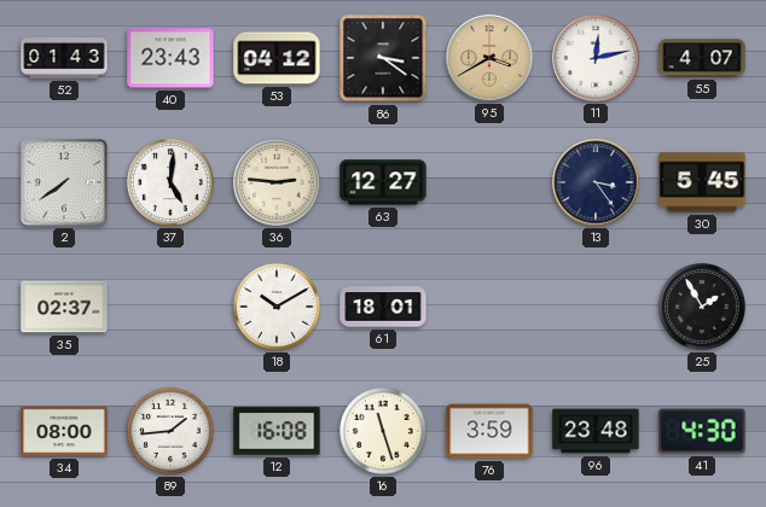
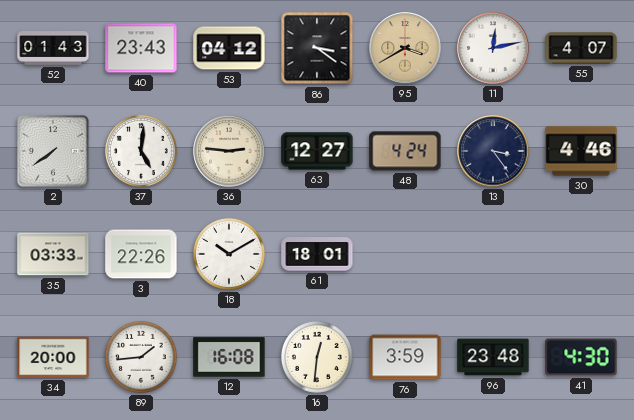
48: none -> 4:24 (405, 151)
30: 5:45 -> 4:46 (581, 151)
35: 02:37 -> 03:33 (53, 254)
3: none -> 22:26 (141, 254)
25: 1:55 -> none (702, 307)
34: 08:00 -> 20:00 (53, 357)
16: 11:27 -> 12:31 (317, 357)
